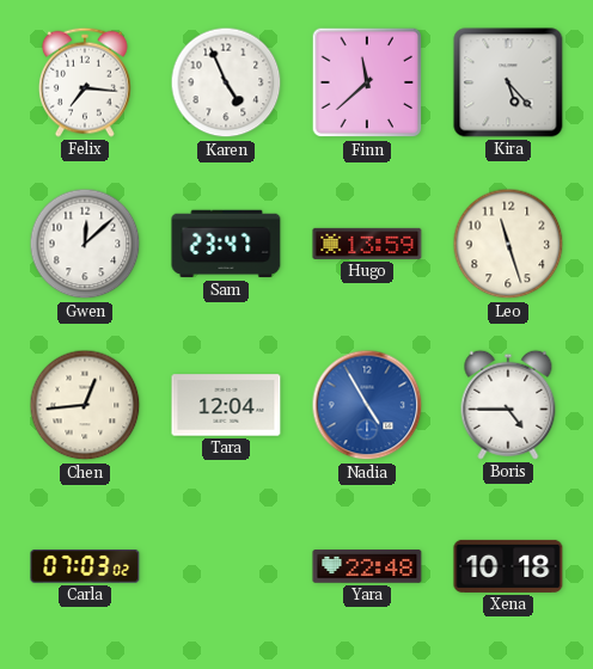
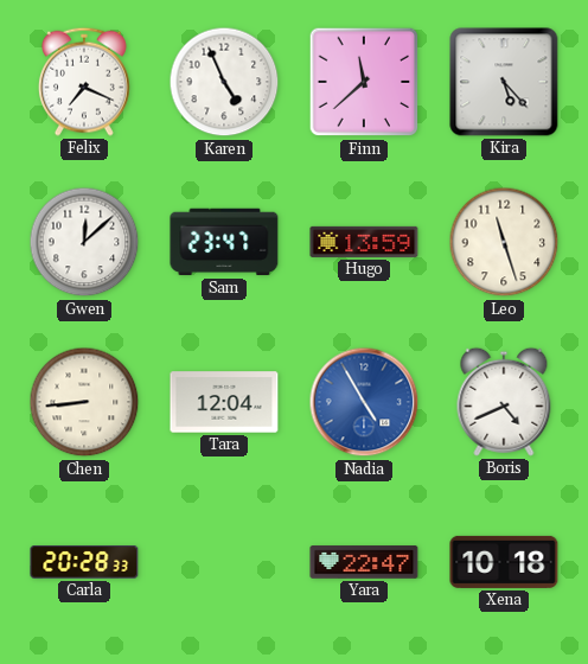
Felix: 7:16 -> 7:19 (84, 82)
Chen: 12:44 -> 8:44 (84, 402)
Boris: 4:45 -> 4:41 (504, 402)
Carla: 07:03 -> 20:28 (84, 562)
Yara: 22:48 -> 22:47 (364, 562)
